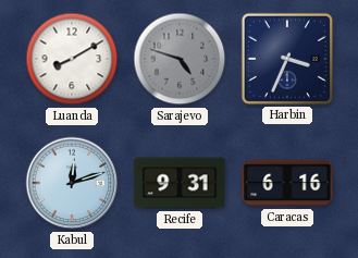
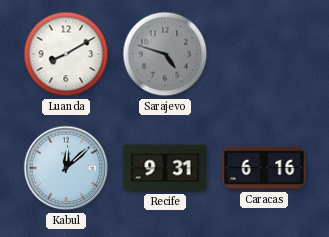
Harbin: 3:34 -> none (287, 59)
Kabul: 12:12 -> 12:08 (66, 168)
